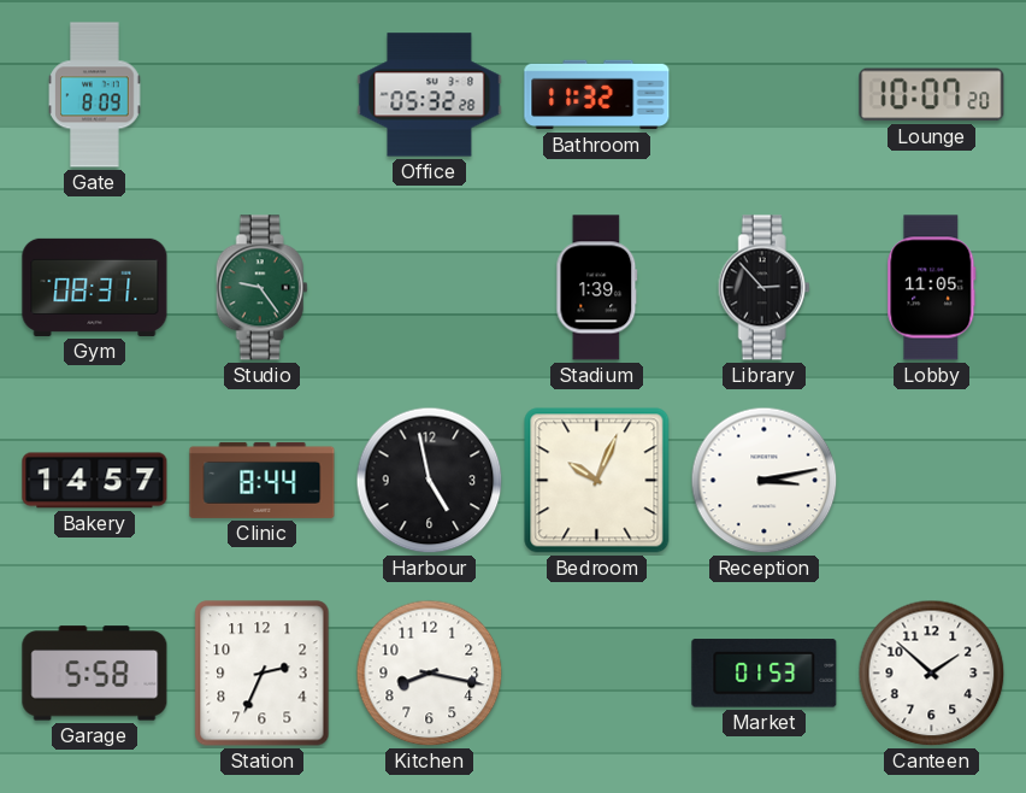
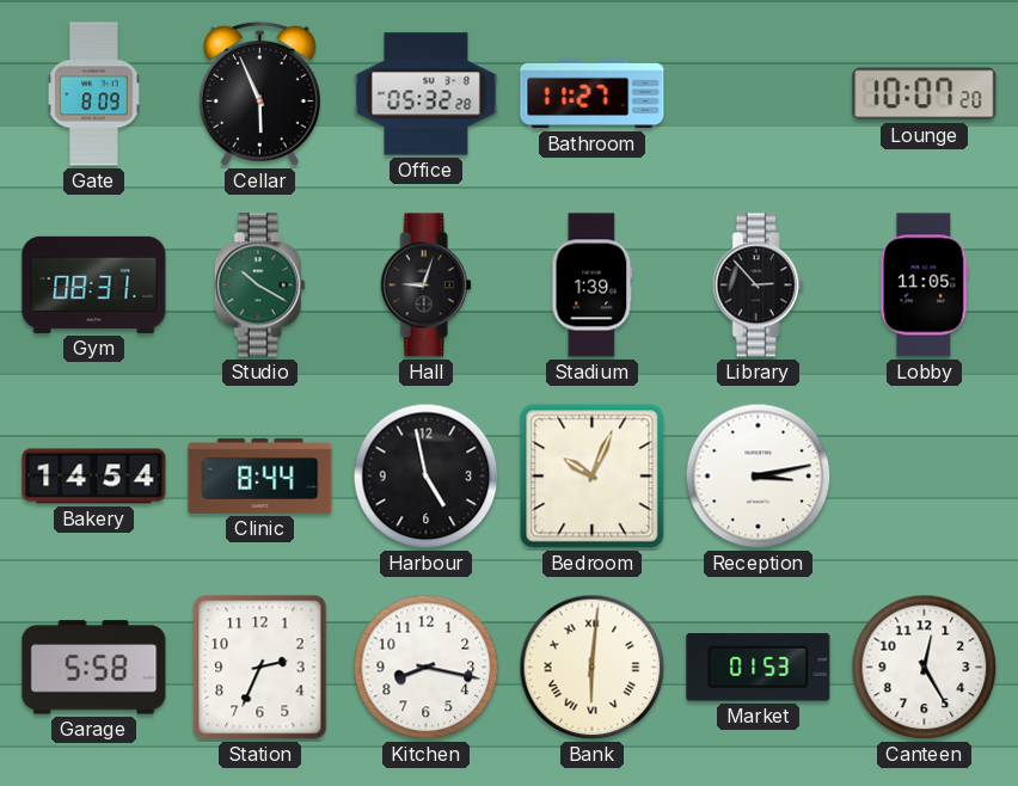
Cellar: none -> 5:56 (259, 93)
Bathroom: 11:32 -> 11:27 (593, 94)
Studio: 9:24 -> 10:20 (259, 285)
Hall: none -> 9:03 (425, 285)
Bakery: 14:57 -> 14:54 (94, 477)
Bank: none -> 6:01 (593, 668)
Canteen: 1:52 -> 12:25 (925, 668)
